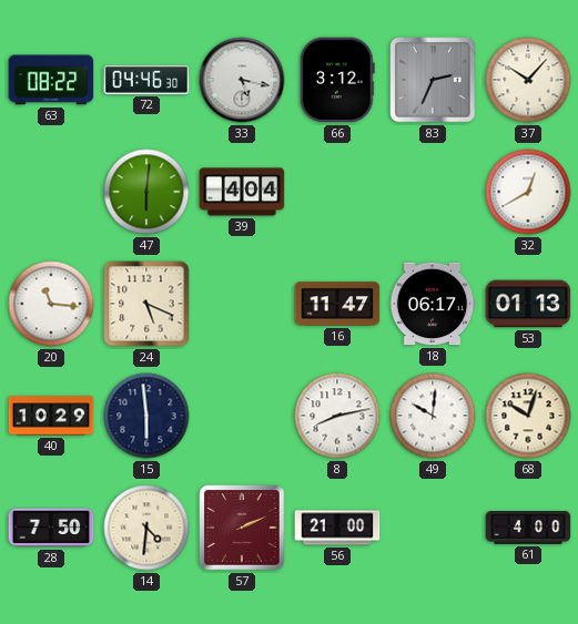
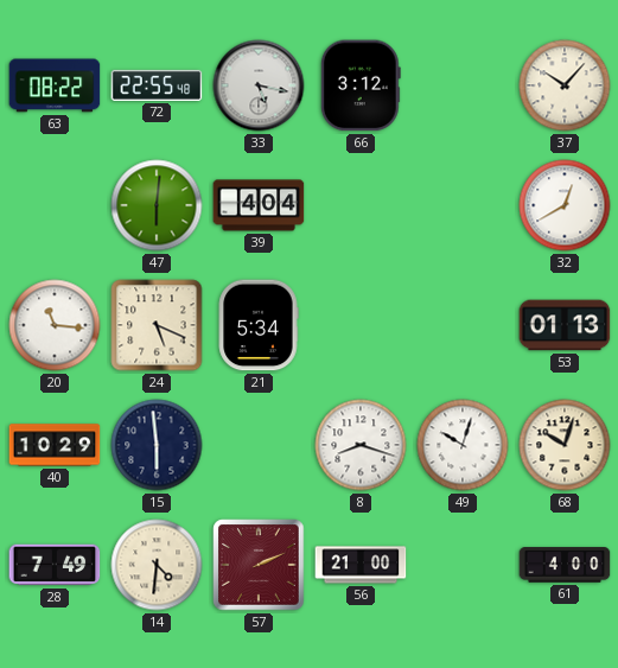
72: 04:46 -> 22:55 (157, 85)
83: 2:34 -> none (433, 80)
21: none -> 5:34 (259, 325)
16: 11:47 -> none (337, 304)
18: 06:17 -> none (433, 304)
8: 8:13 -> 8:18 (361, 445)
49: 10:01 -> 10:03 (463, 445)
28: 7:50 -> 7:49 (55, 565)
